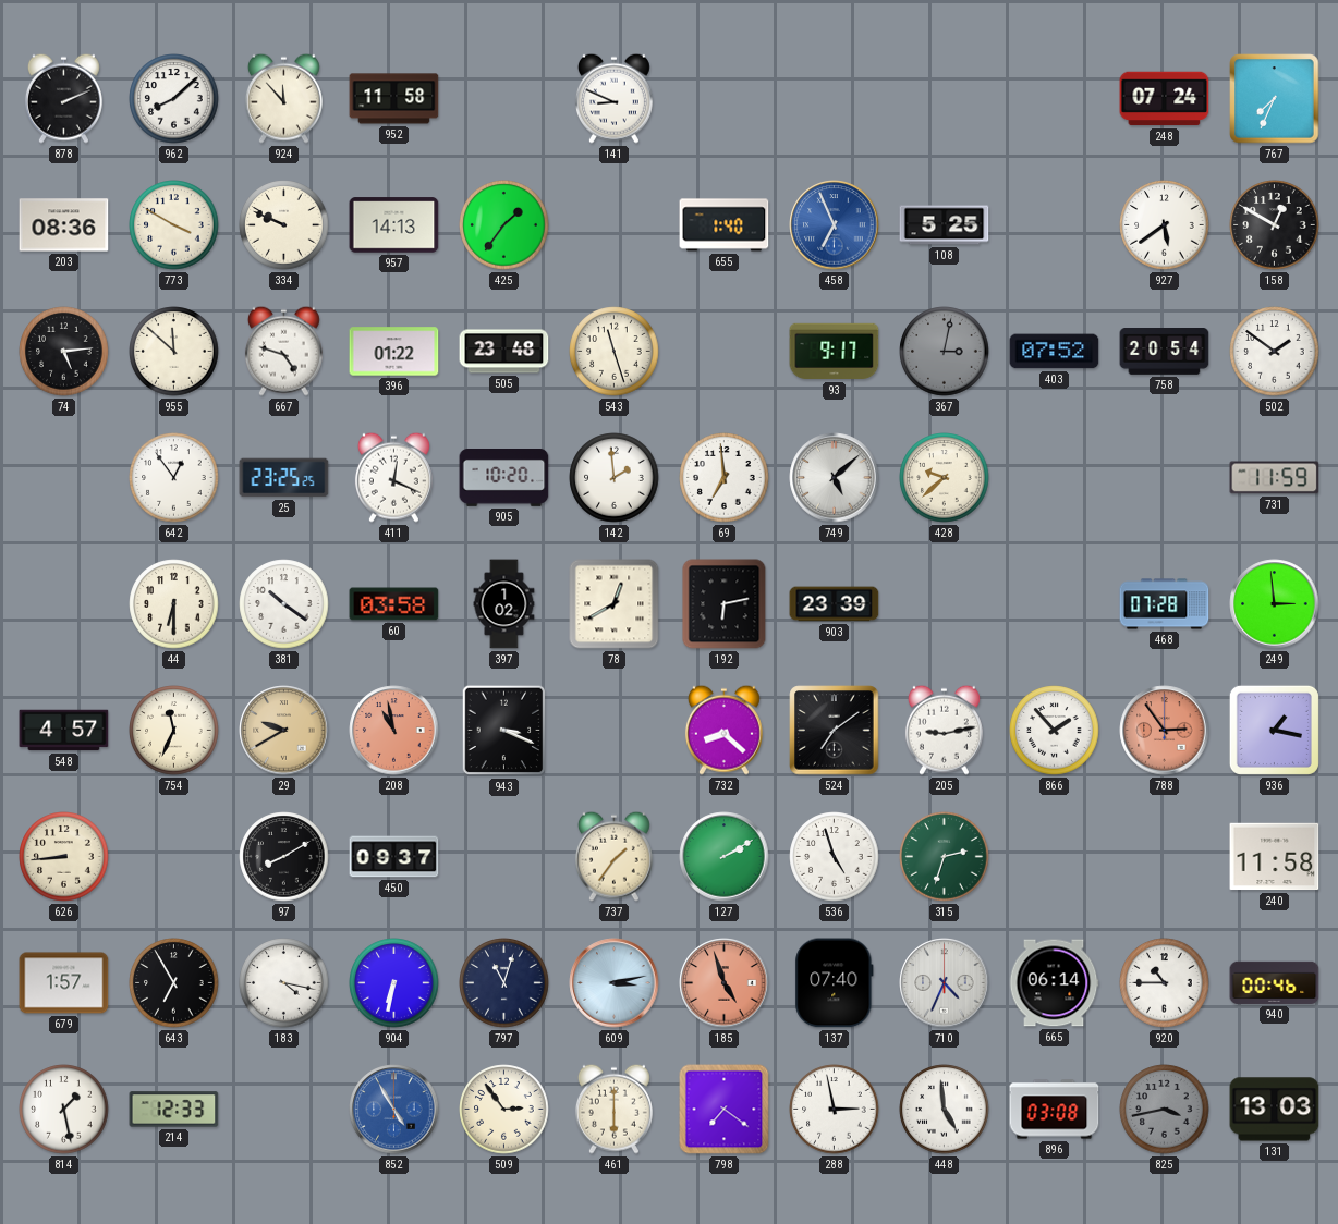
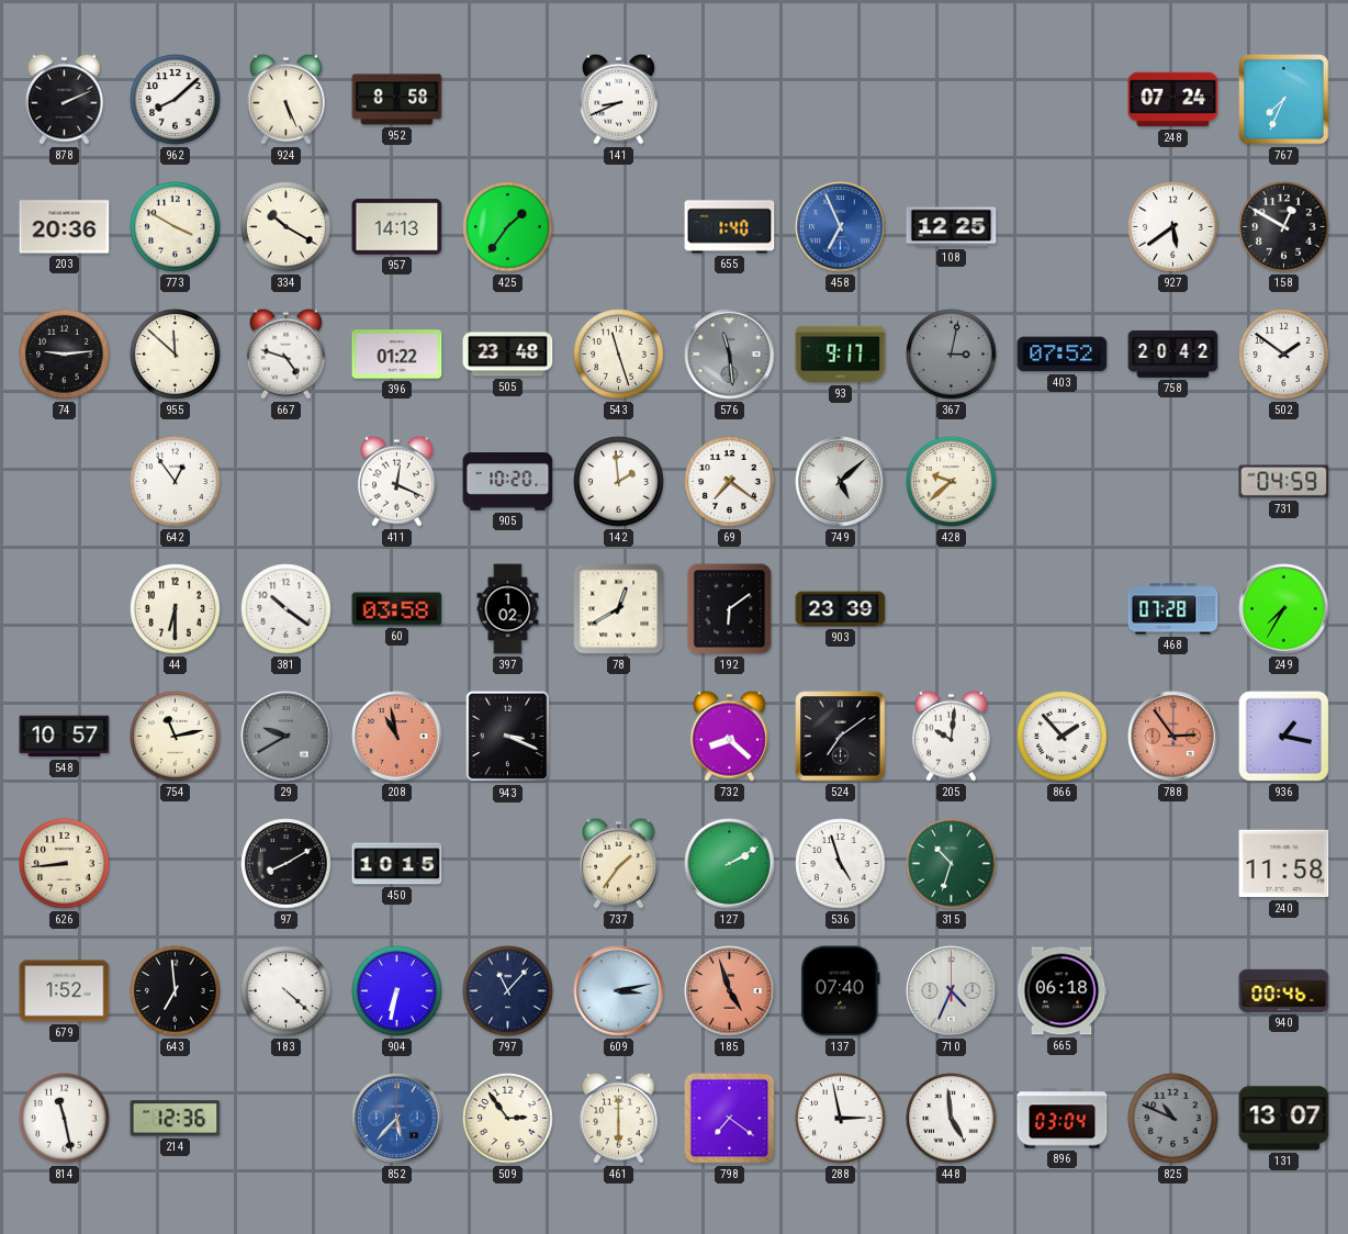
924: 11:53 -> 5:26 (285, 99)
952: 11:58 -> 8:58 (397, 100)
141: 8:49 -> 8:41 (618, 99)
203: 08:36 -> 20:36 (65, 227)
334: 9:49 -> 10:20 (287, 227)
108: 5:25 -> 12:25 (952, 227)
74: 5:14 -> 9:14 (65, 355)
576: none -> 11:29 (730, 355)
758: 20:54 -> 20:42 (1173, 355)
25: 23:25 -> none (284, 478)
69: 6:59 -> 7:21 (730, 482)
731: 11:59 -> 04:59 (1284, 482)
192: 6:13 -> 6:09 (730, 609)
249: 2:59 -> 7:35 (1284, 609)
548: 4:57 -> 10:57 (65, 737)
754: 11:34 -> 11:13 (176, 737)
29 dial: champagne -> grey (287, 737)
205: 9:13 -> 10:01 (951, 736)
450: 09:37 -> 10:15 (397, 864)
315: 2:33 -> 10:33 (952, 864)
679: 1:57 -> 1:52 (65, 991)
643: 6:55 -> 6:59 (176, 991)
183: 4:17 -> 4:22 (287, 991)
797: 11:03 -> 11:07 (508, 991)
665: 06:14 -> 06:18 (1061, 991)
920: 10:45 -> none (1165, 983)
814: 1:28 -> 11:28 (65, 1119)
214: 12:33 -> 12:36 (176, 1119)
852: 4:55 -> 5:37 (397, 1119)
896: 03:08 -> 03:04 (1063, 1119)
825: 3:43 -> 10:49 (1173, 1119)
131: 13:03 -> 13:07 (1284, 1119)
